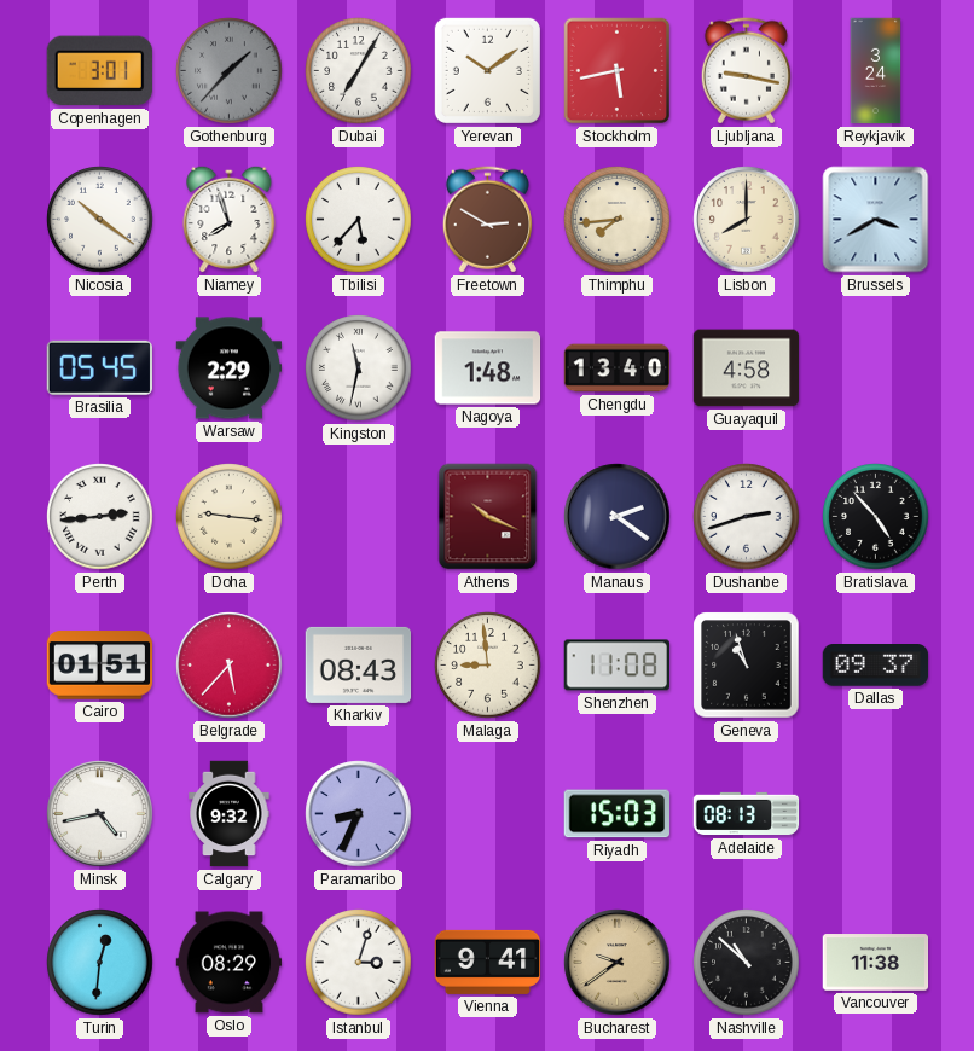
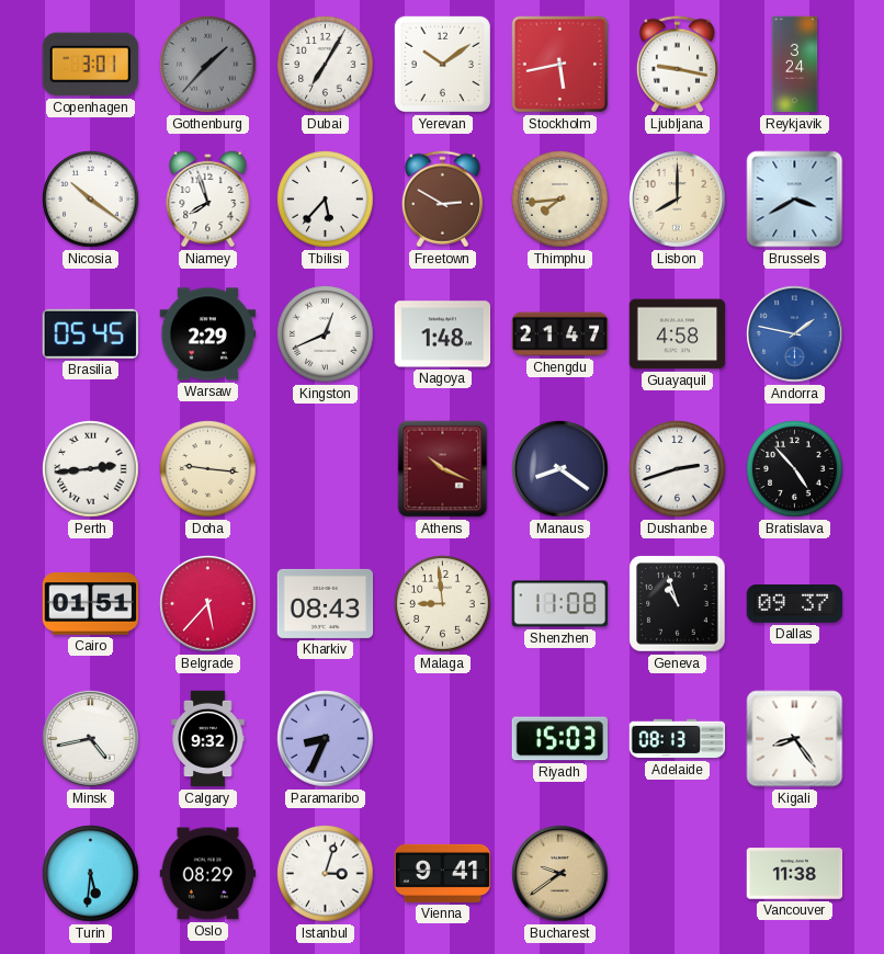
Kingston: 11:32 -> 12:41 (326, 334)
Chengdu: 13:40 -> 21:47 (560, 334)
Andorra: none -> 1:47 (795, 334)
Manaus: 2:21 -> 8:21 (560, 469)
Kigali: none -> 8:24 (795, 739)
Turin: 12:31 -> 5:31 (91, 874)
Nashville: 10:52 -> none (747, 963)
